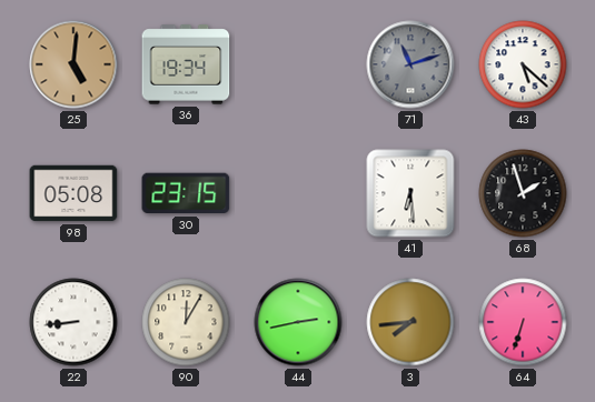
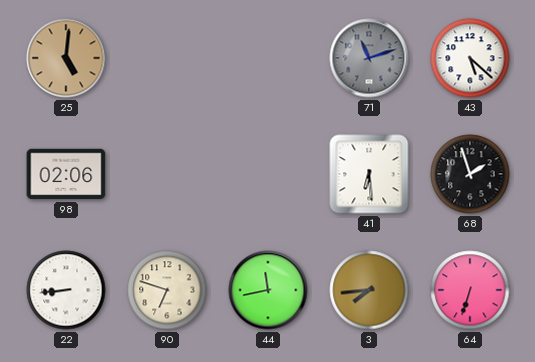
36: 19:34 -> none (186, 64)
98: 05:08 -> 02:06 (66, 174)
30: 23:15 -> none (186, 193)
90: 12:05 -> 6:48 (167, 290)
44: 2:43 -> 11:43 (268, 290)
